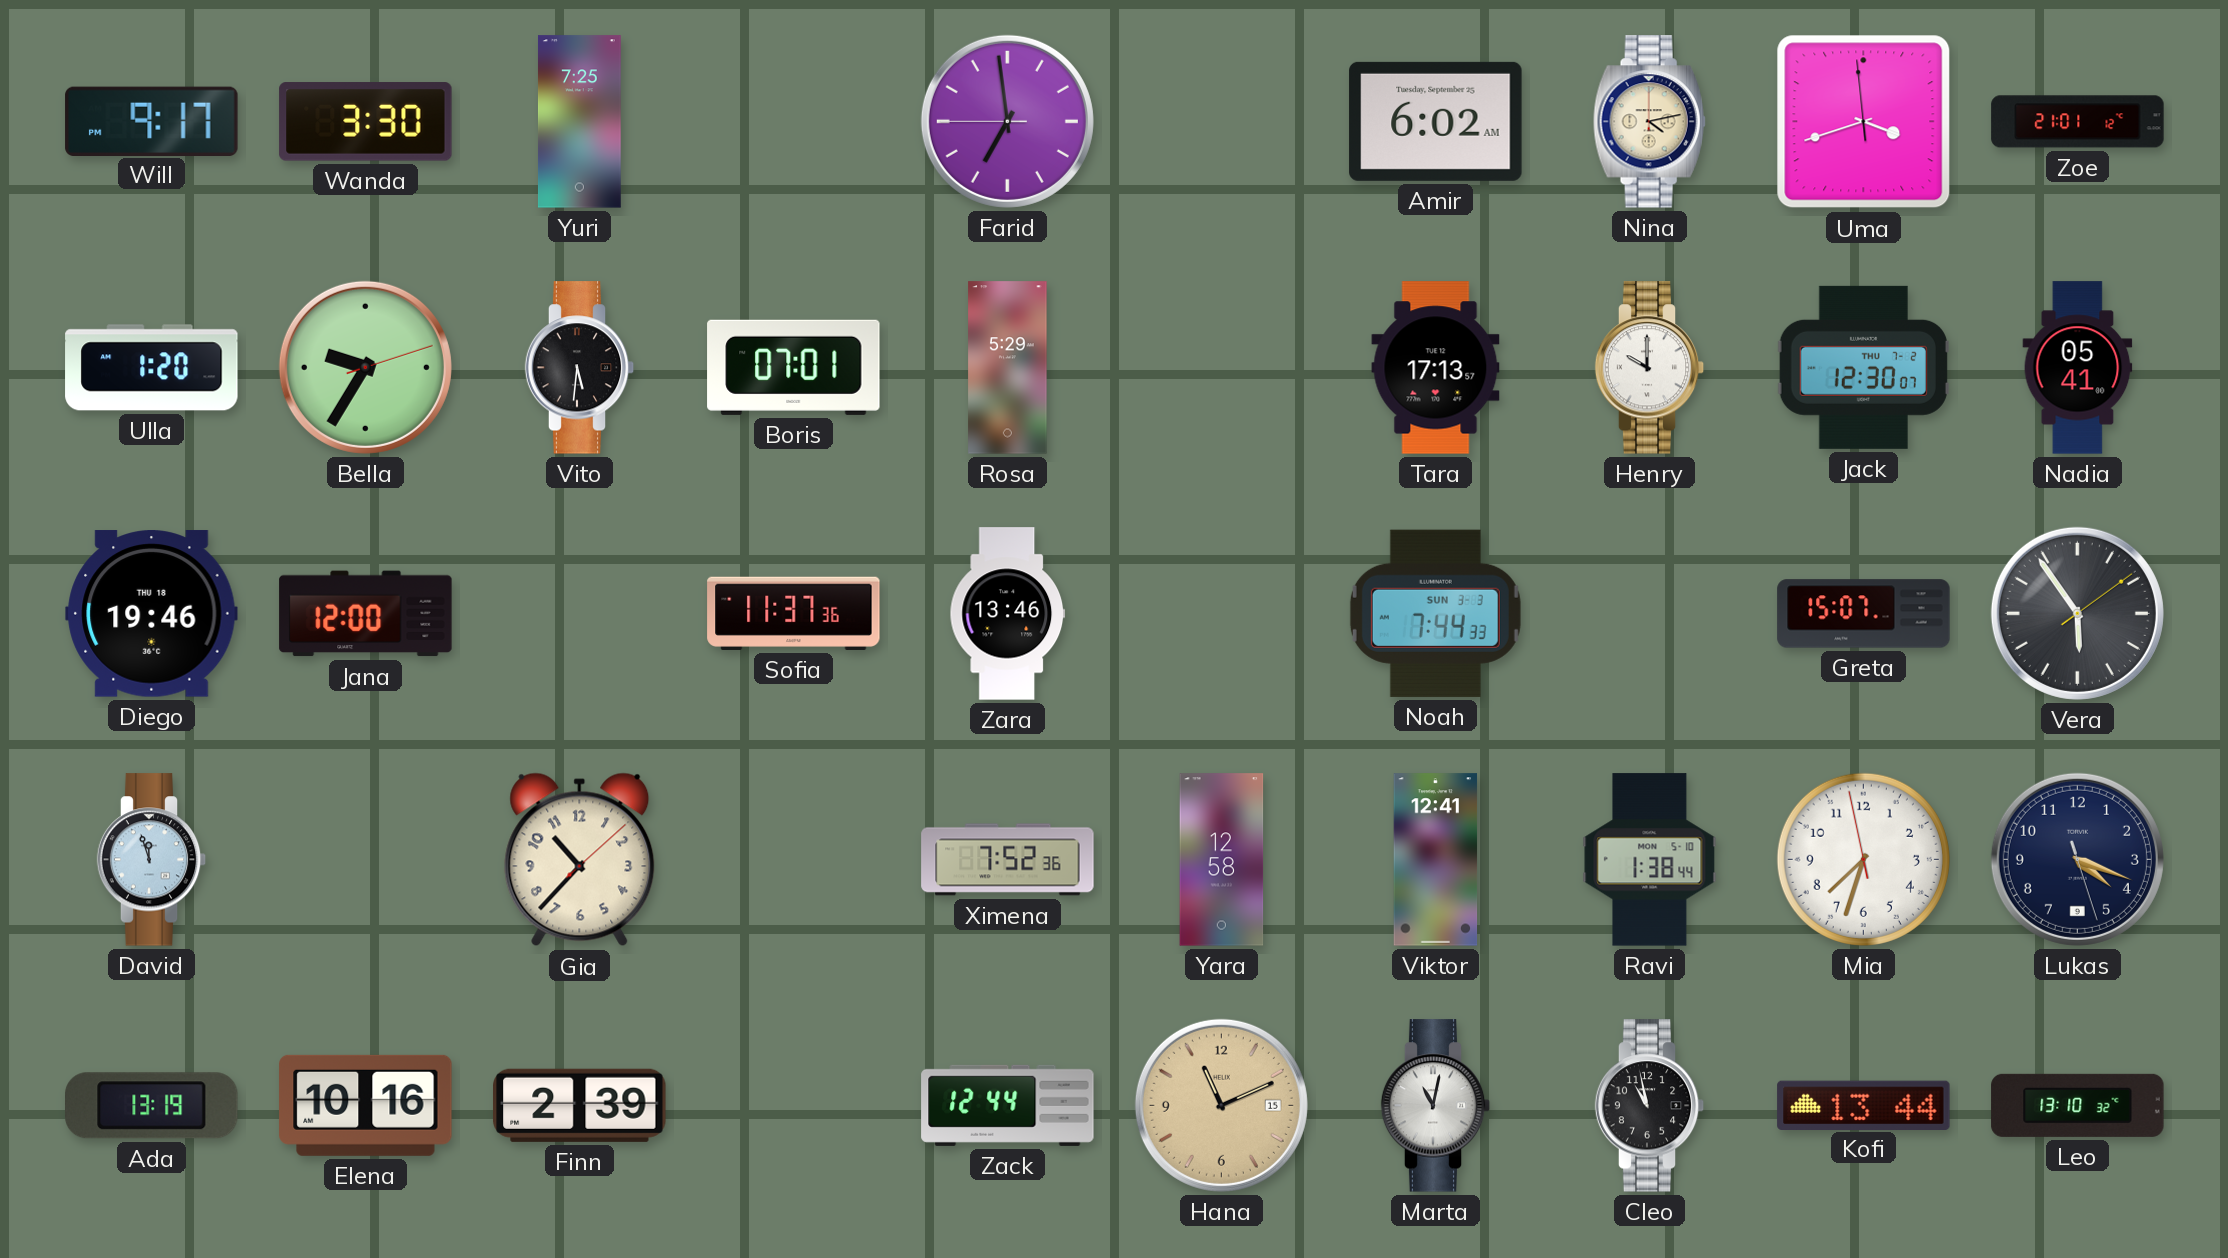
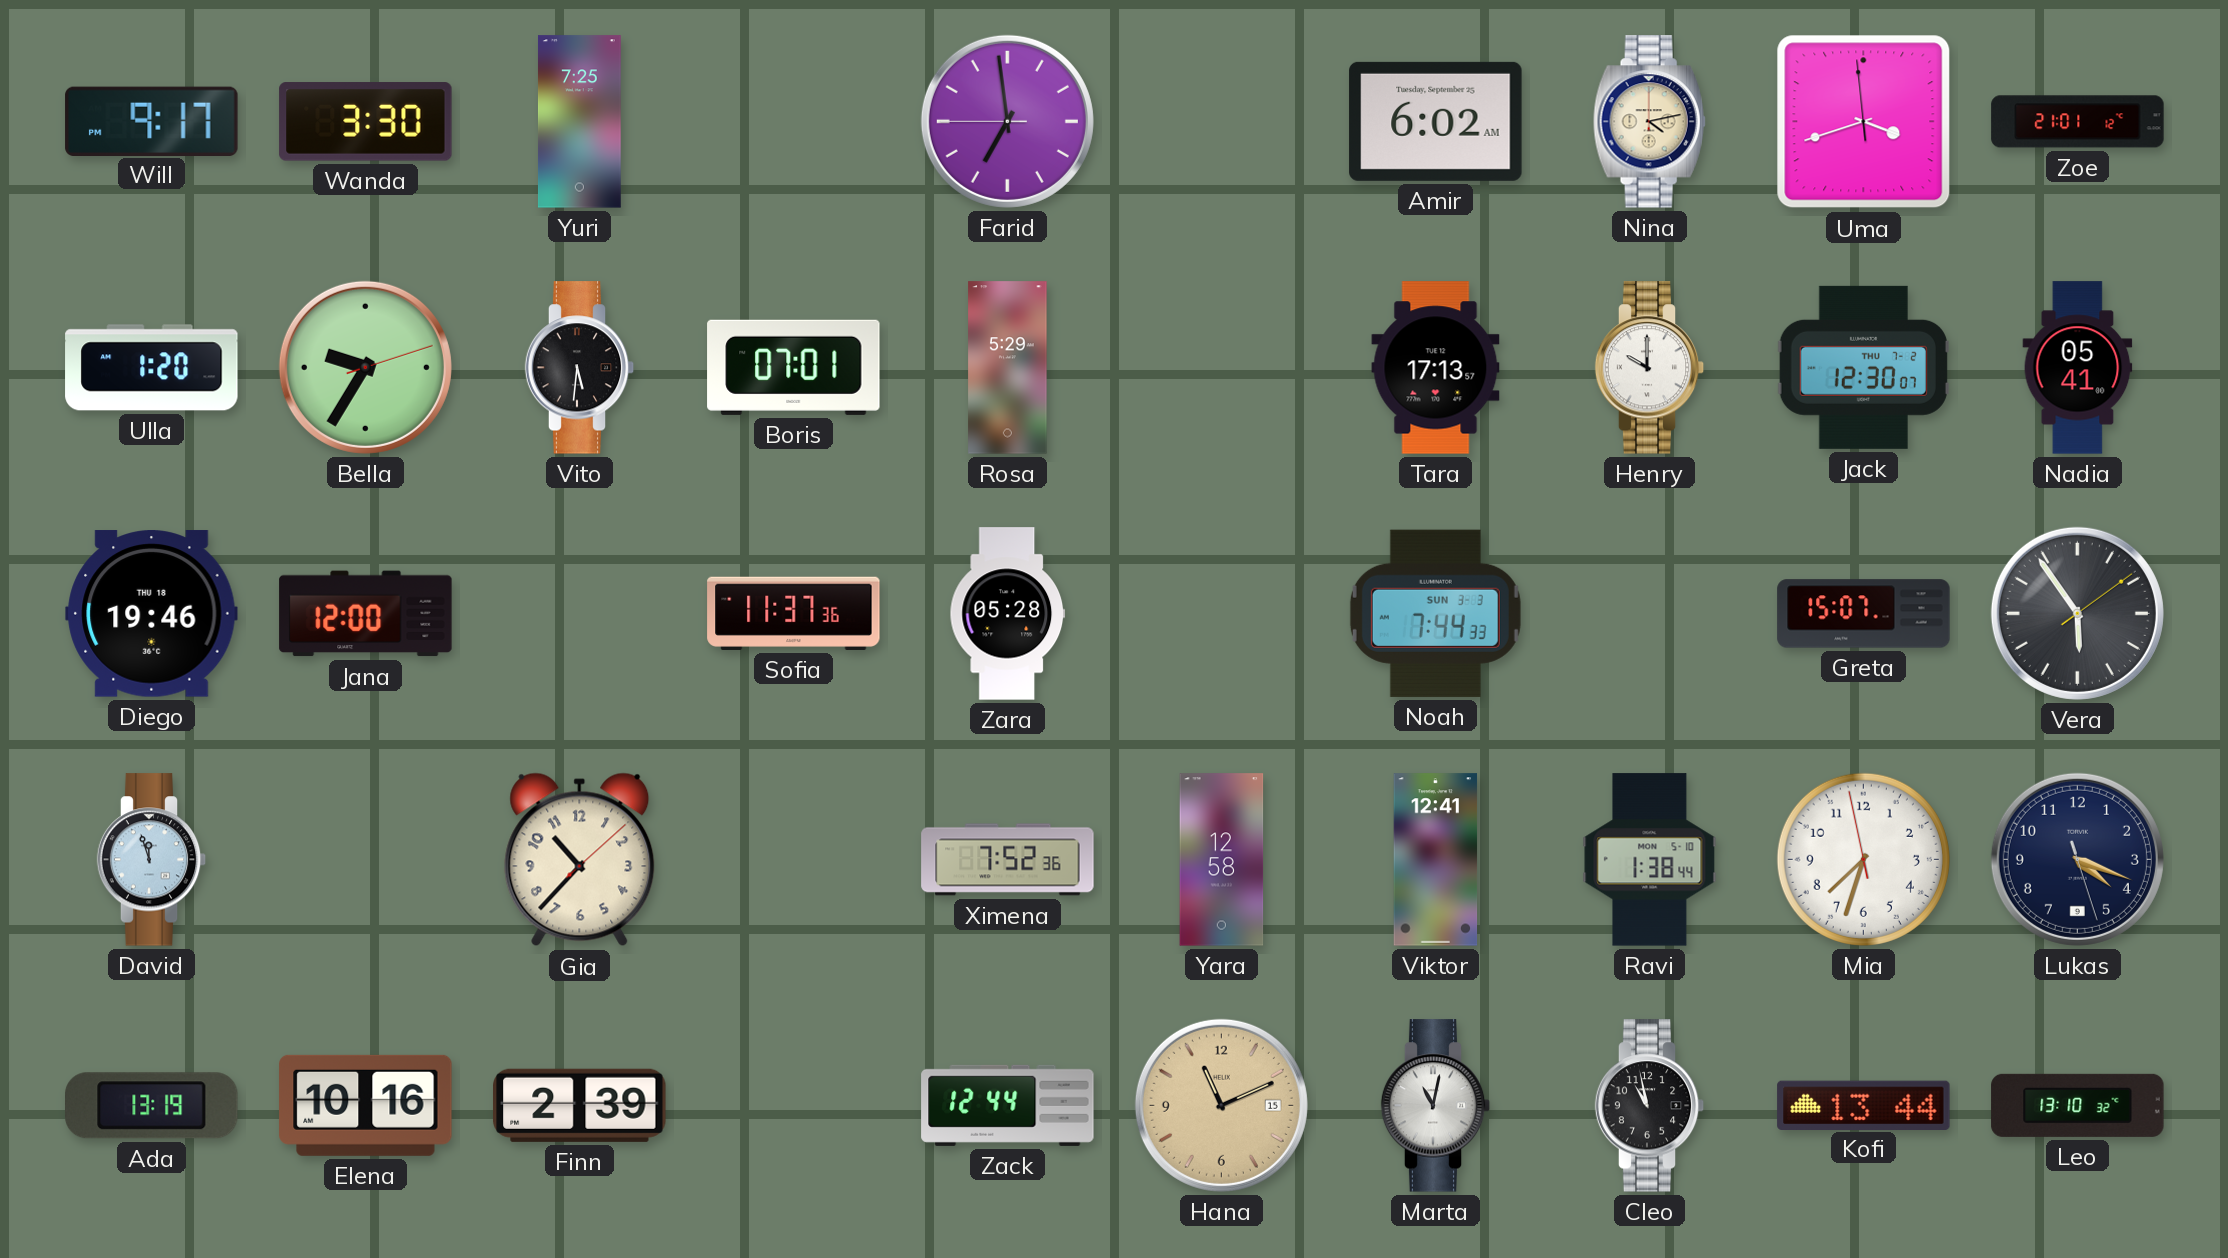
Zara: 13:46 -> 05:28 (1008, 614)
